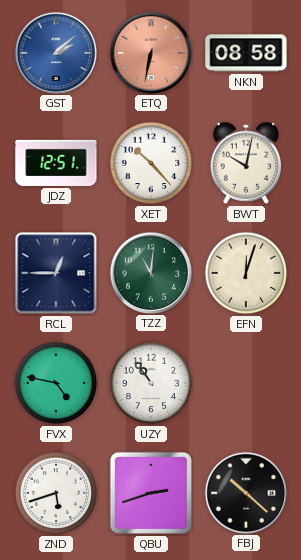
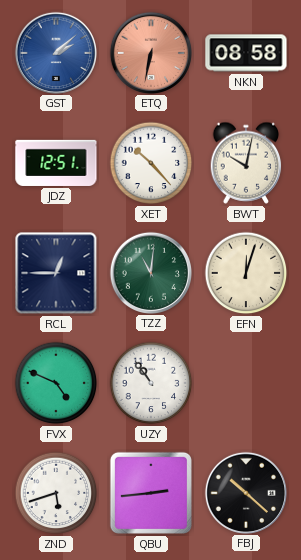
FVX: 4:47 -> 4:49 (56, 383)
QBU: 2:42 -> 2:44 (151, 493)
